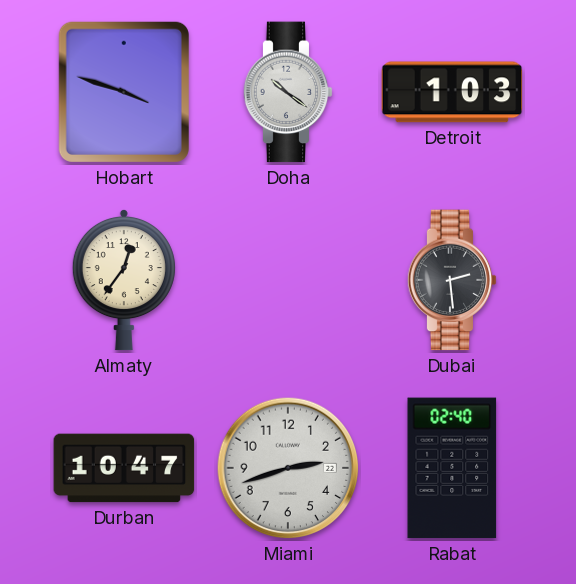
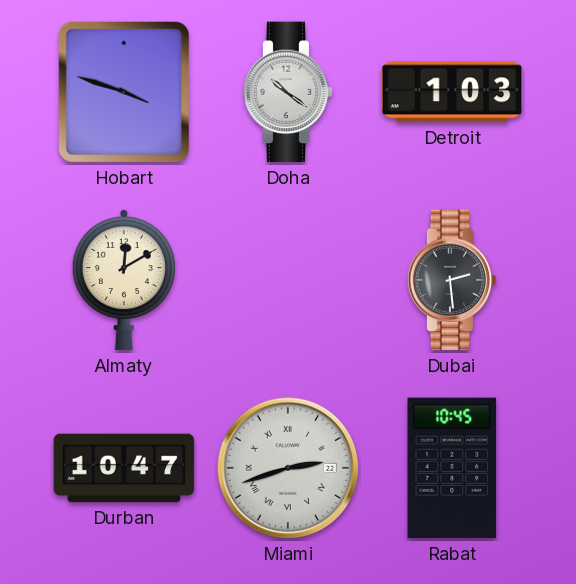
Almaty: 12:36 -> 12:10 (124, 280)
Miami numerals: Arabic -> Roman (288, 468)
Rabat: 02:40 -> 10:45 (452, 468)
